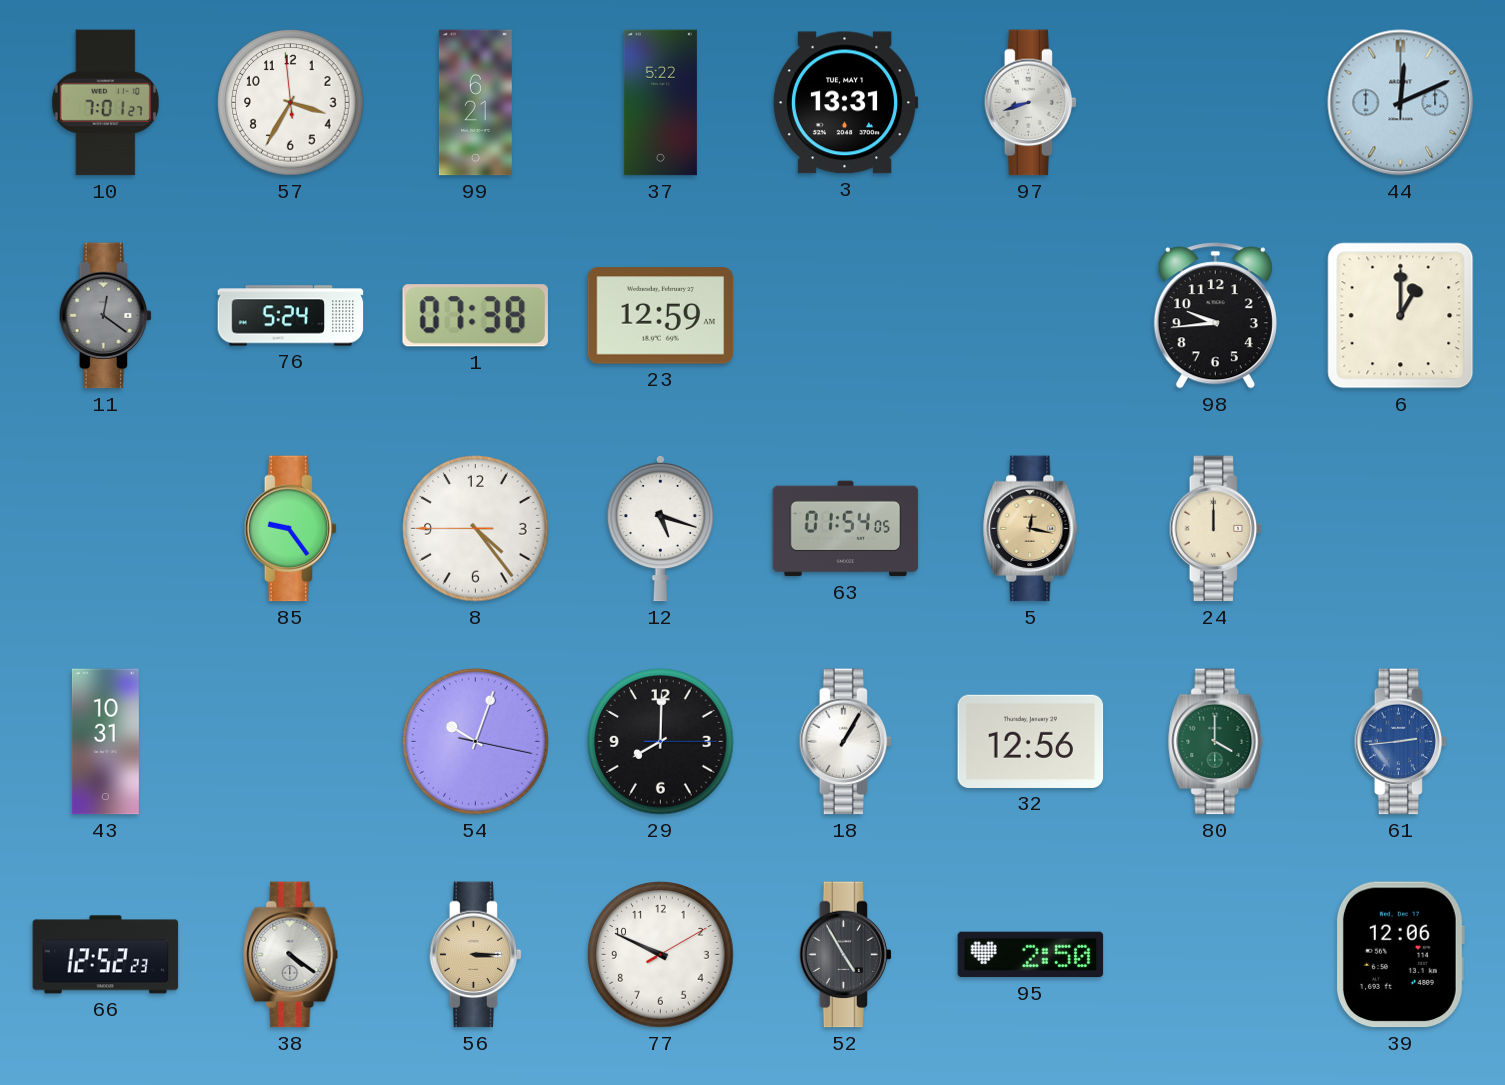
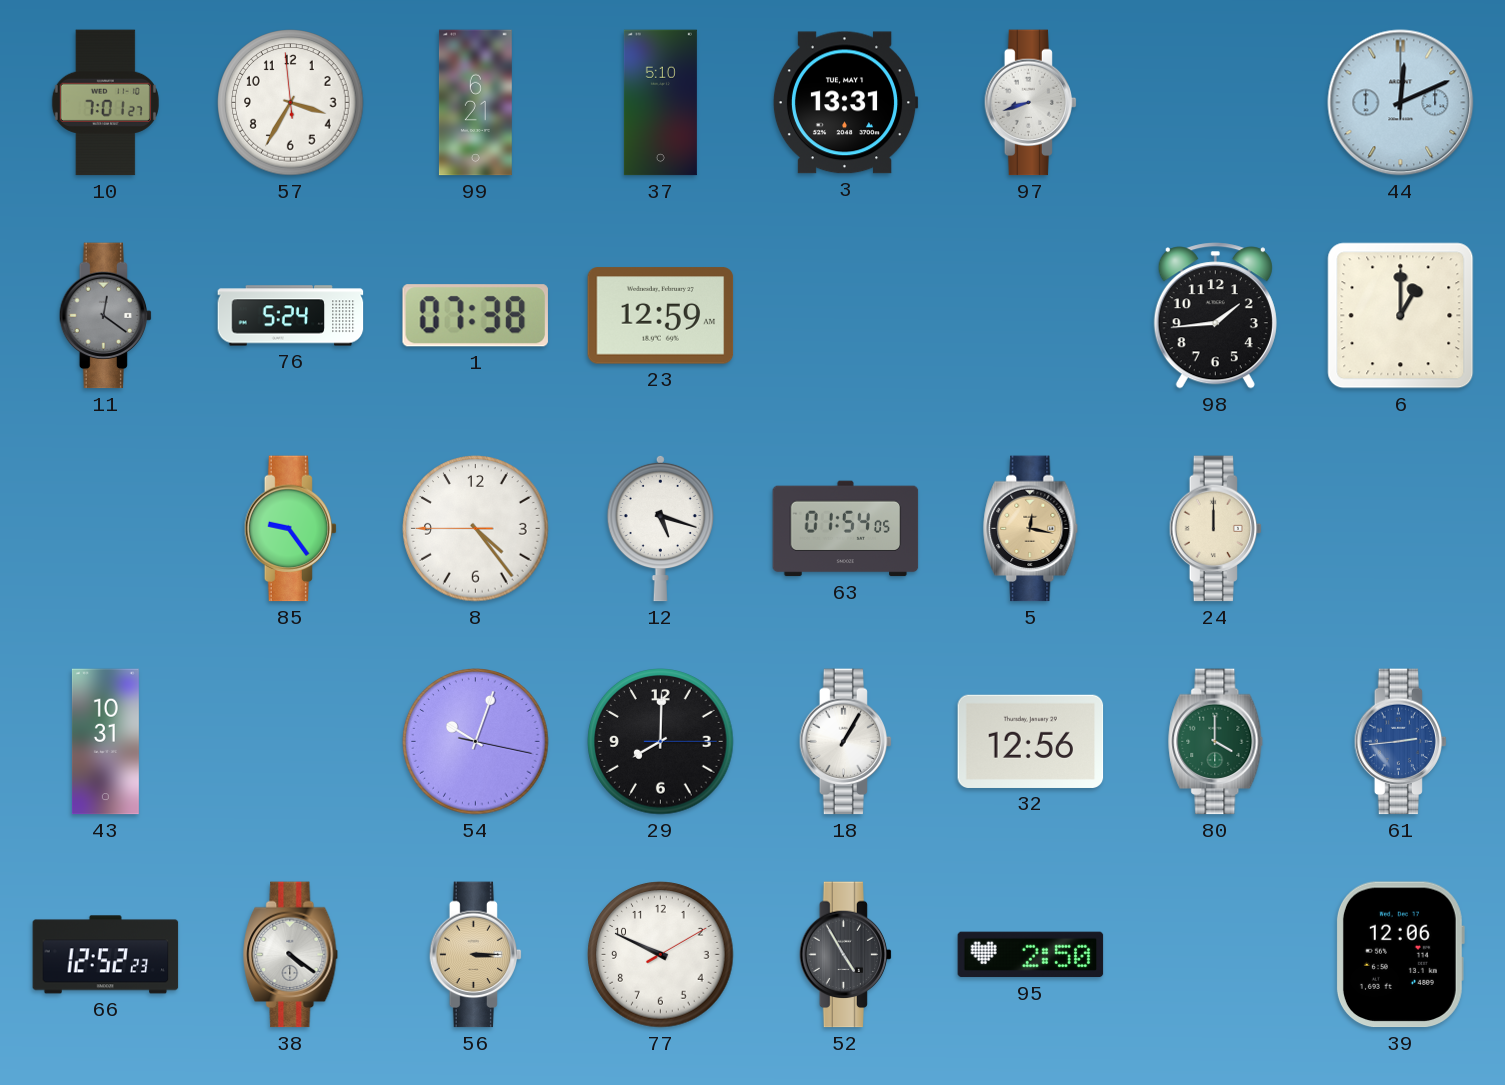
37: 5:22 -> 5:10 (660, 103)
98: 9:44 -> 1:44 (1215, 316)
